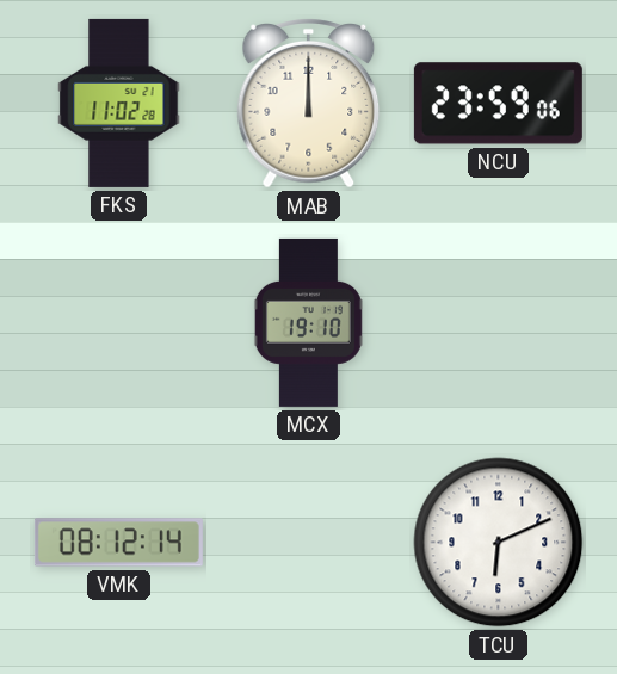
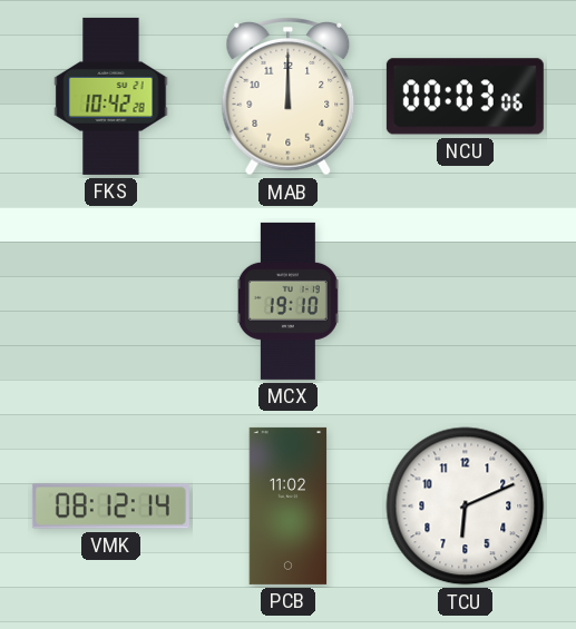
FKS: 11:02 -> 10:42 (111, 96)
NCU: 23:59 -> 00:03 (465, 97)
PCB: none -> 11:02 (289, 505)
